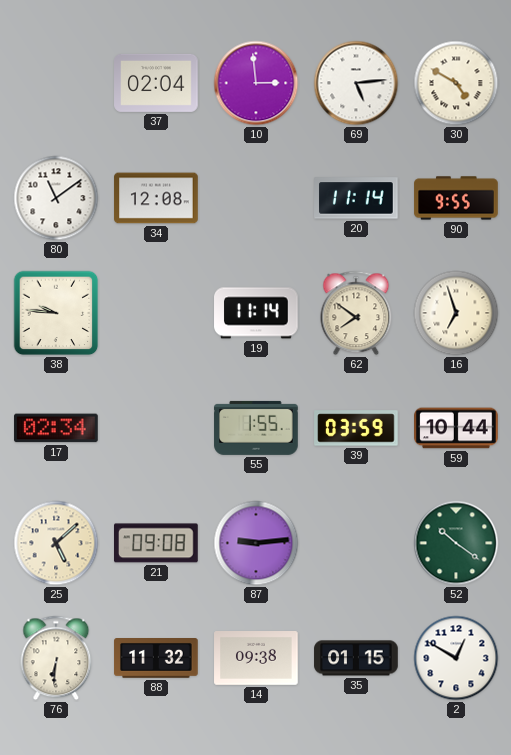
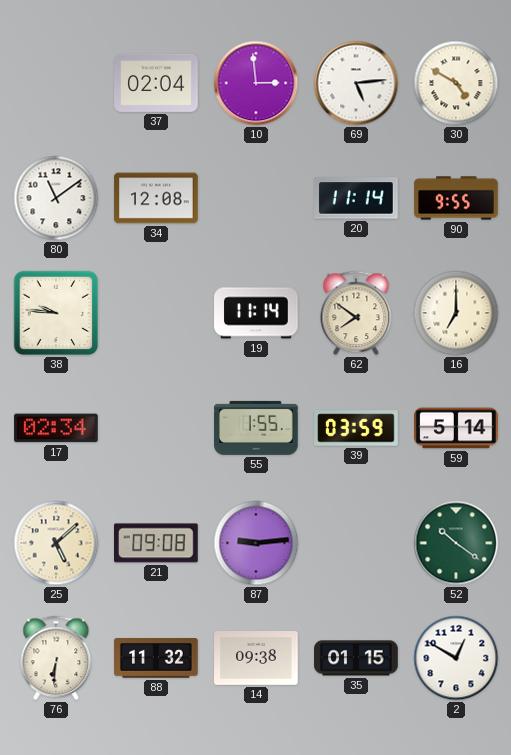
16: 6:57 -> 7:00 (456, 313)
59: 10:44 -> 5:14 (456, 428)
